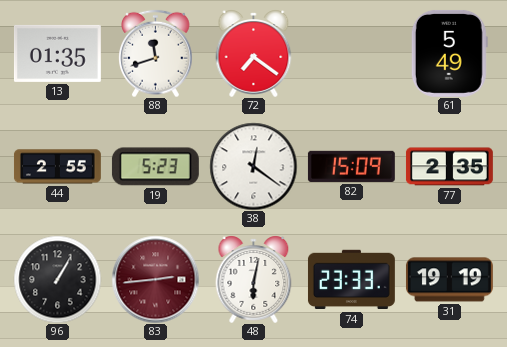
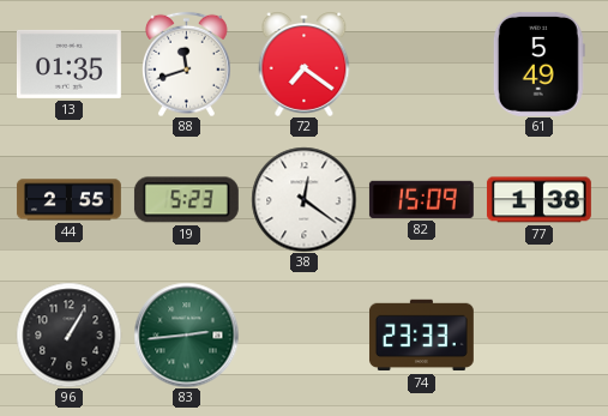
77: 2:35 -> 1:38 (538, 200)
83 dial: burgundy -> green (186, 334)
48: 6:02 -> none (254, 279)
31: 19:19 -> none (449, 280)
